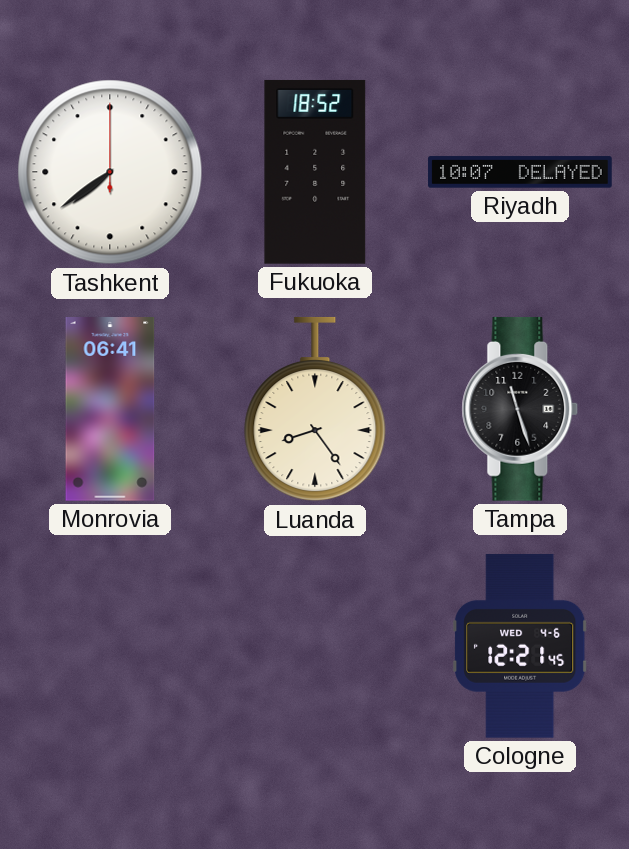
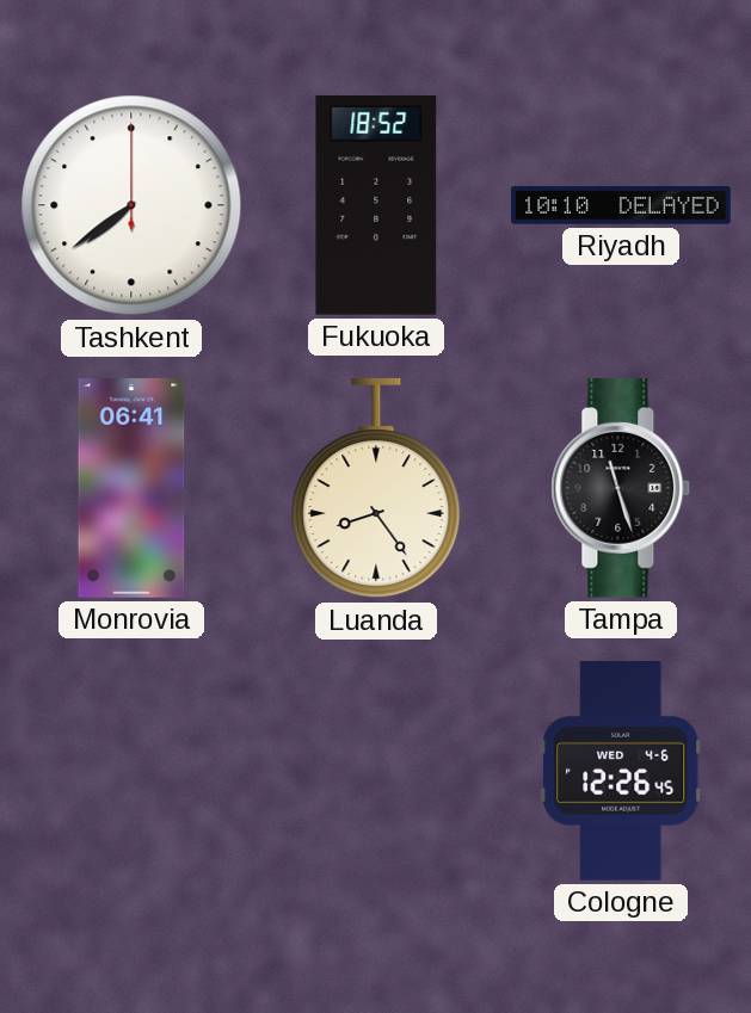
Riyadh: 10:07 -> 10:10 (621, 205)
Cologne: 12:21 -> 12:26 (621, 771)
